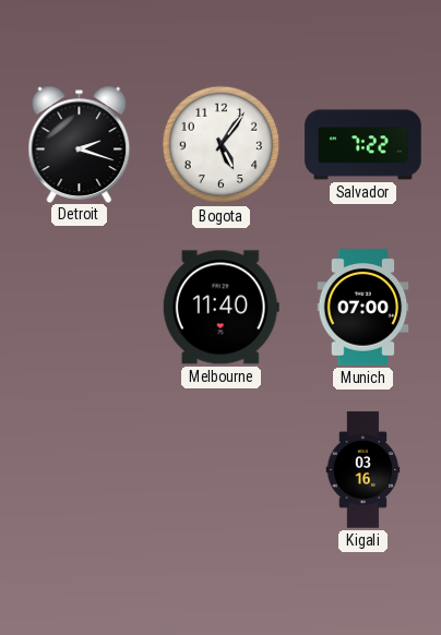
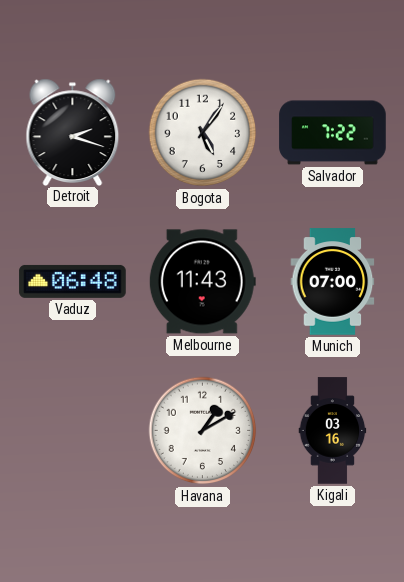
Vaduz: none -> 06:48 (73, 281)
Melbourne: 11:40 -> 11:43 (202, 282)
Havana: none -> 1:10 (203, 431)
